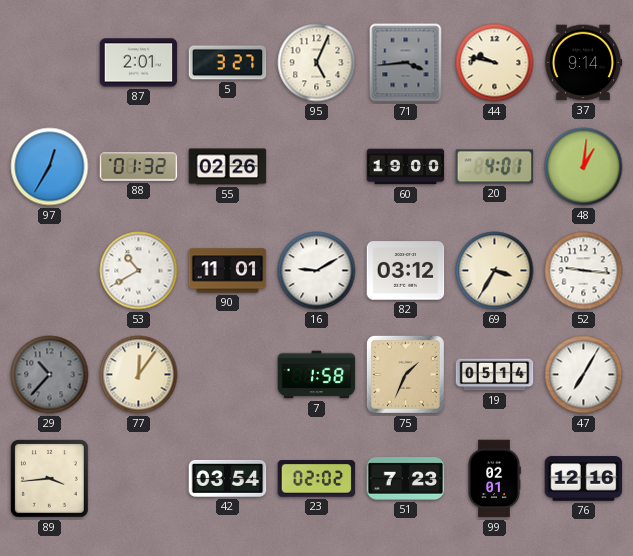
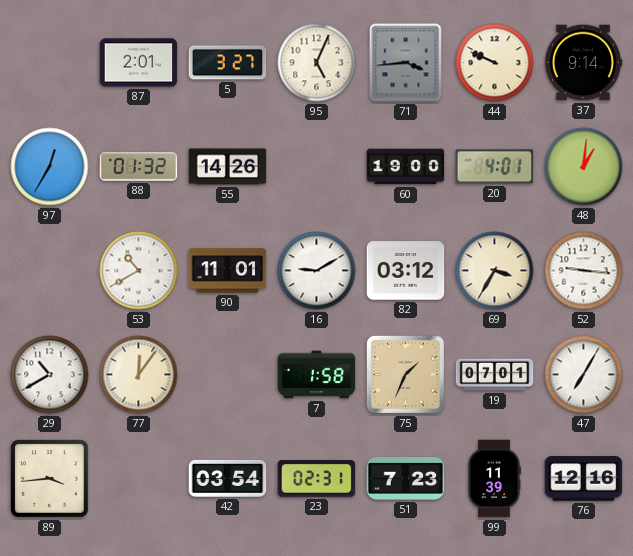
44: 9:47 -> 9:49 (495, 63)
55: 02:26 -> 14:26 (228, 167)
29: 10:37 -> 10:40 (50, 375)
29 dial: grey -> white (50, 375)
19: 05:14 -> 07:01 (495, 375)
23: 02:02 -> 02:31 (317, 479)
99: 02:01 -> 11:39 (494, 479)
